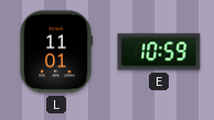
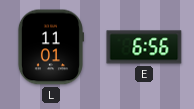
E: 10:59 -> 6:56 (144, 47)
